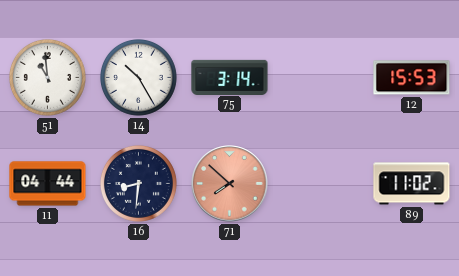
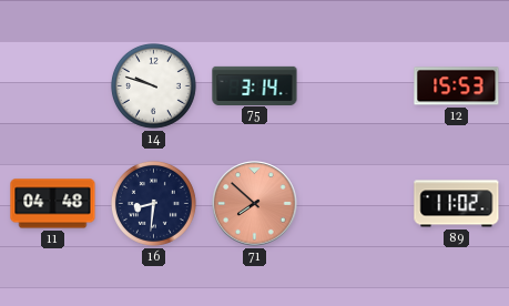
51: 10:59 -> none (47, 77)
14: 10:25 -> 9:48 (153, 85)
11: 04:44 -> 04:48 (53, 204)
